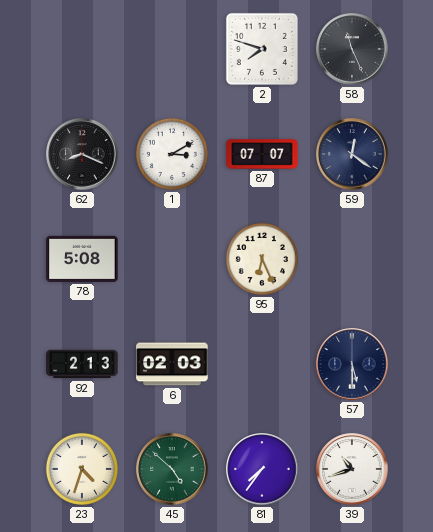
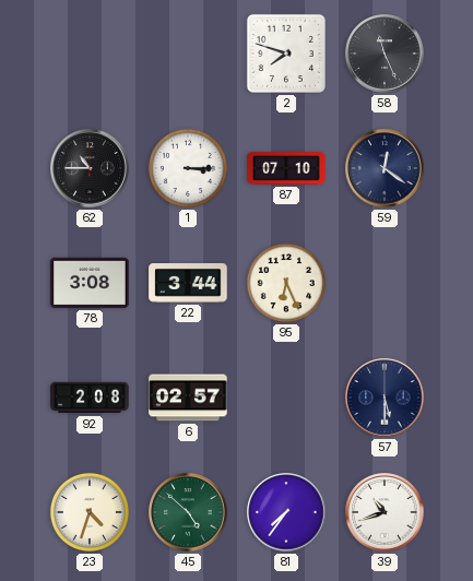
62: 8:19 -> 10:45 (90, 168)
1: 3:10 -> 3:15 (188, 168)
87: 07:07 -> 07:10 (286, 168)
78: 5:08 -> 3:08 (90, 283)
22: none -> 3:44 (188, 284)
92: 2:13 -> 2:08 (90, 398)
6: 02:03 -> 02:57 (188, 398)
